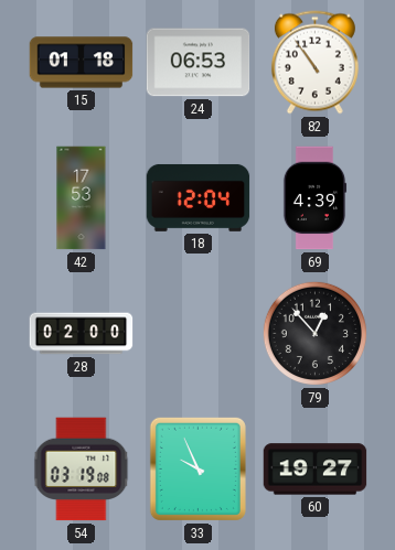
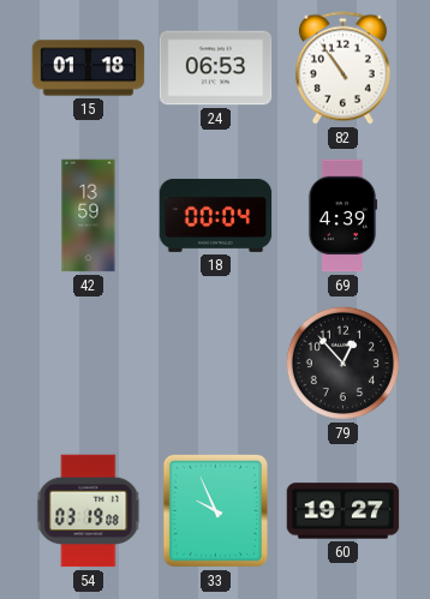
42: 17:53 -> 13:59 (89, 216)
18: 12:04 -> 00:04 (216, 215)
28: 02:00 -> none (82, 334)
